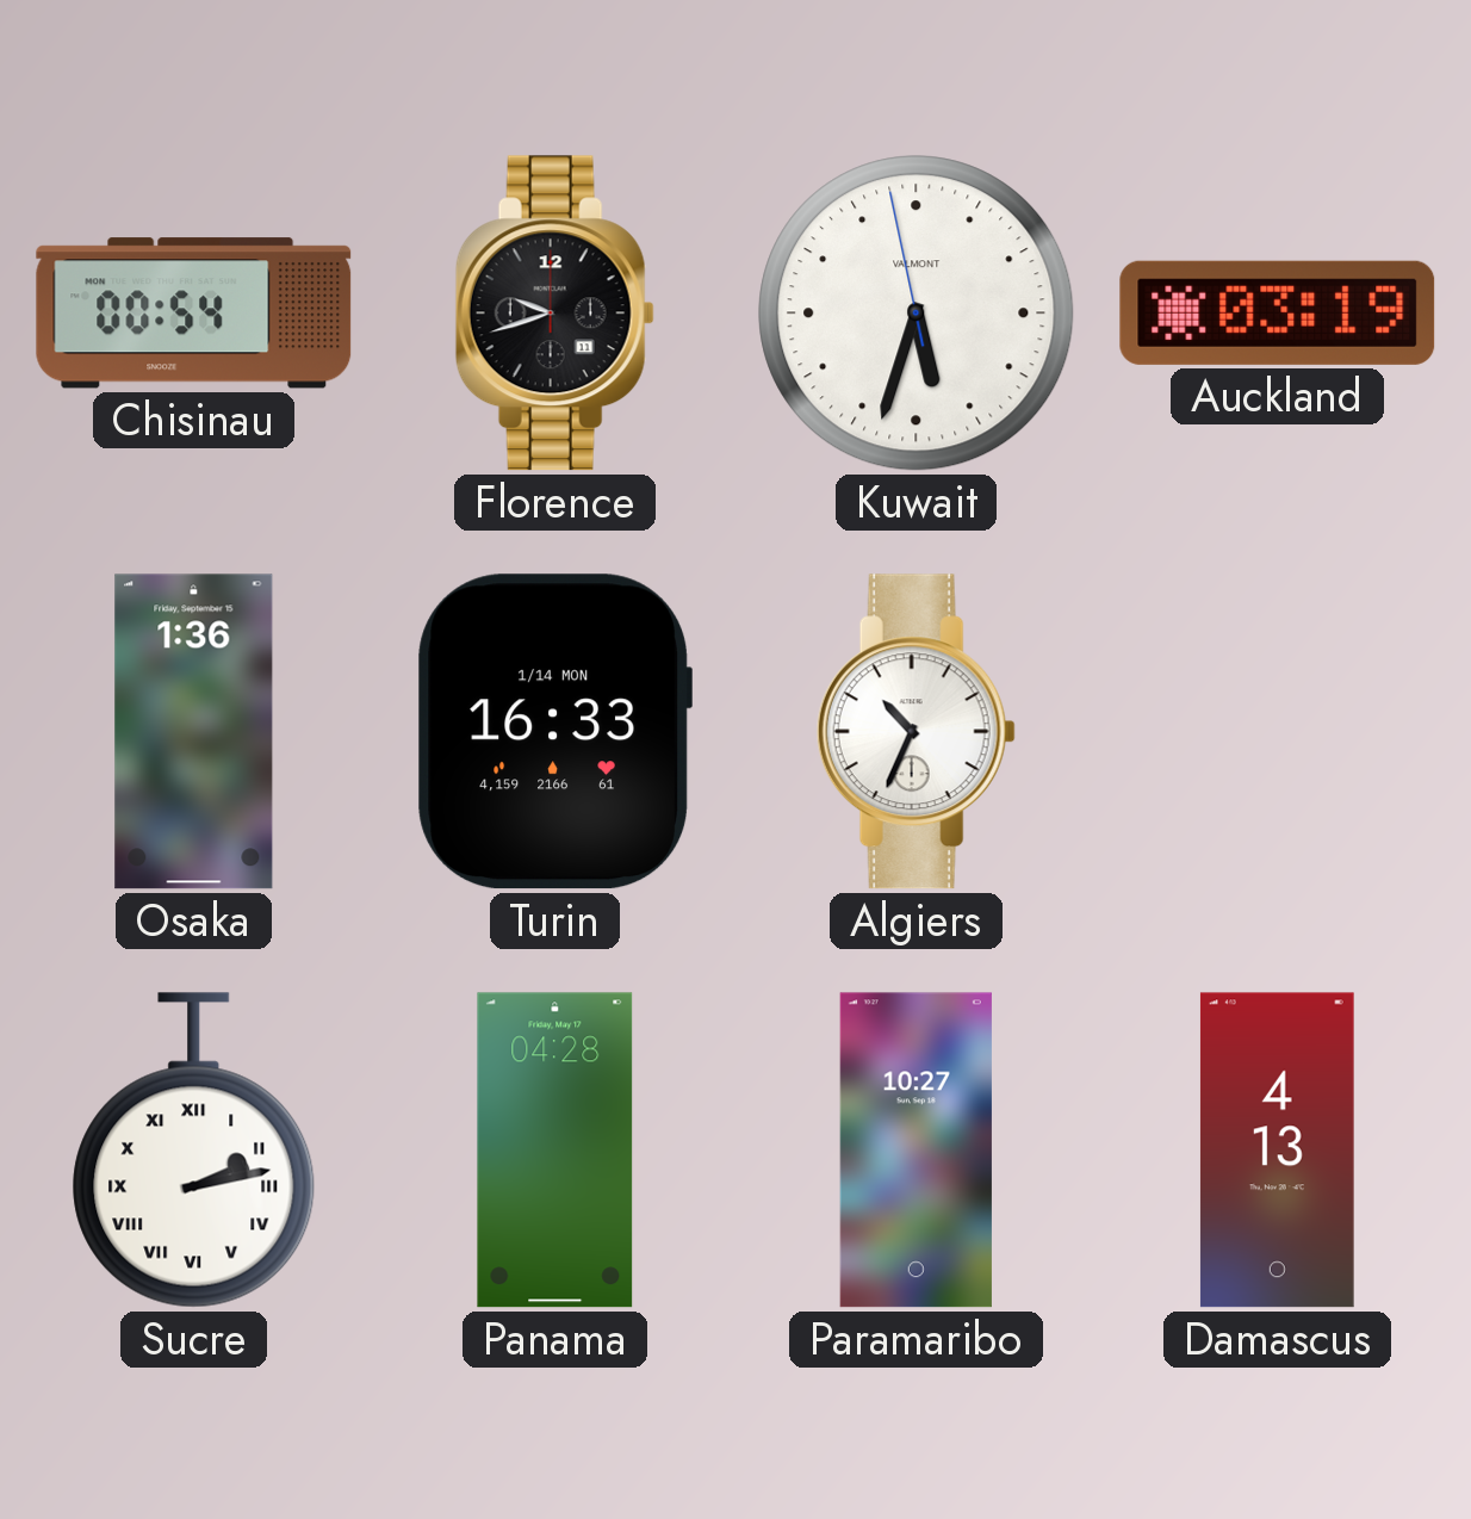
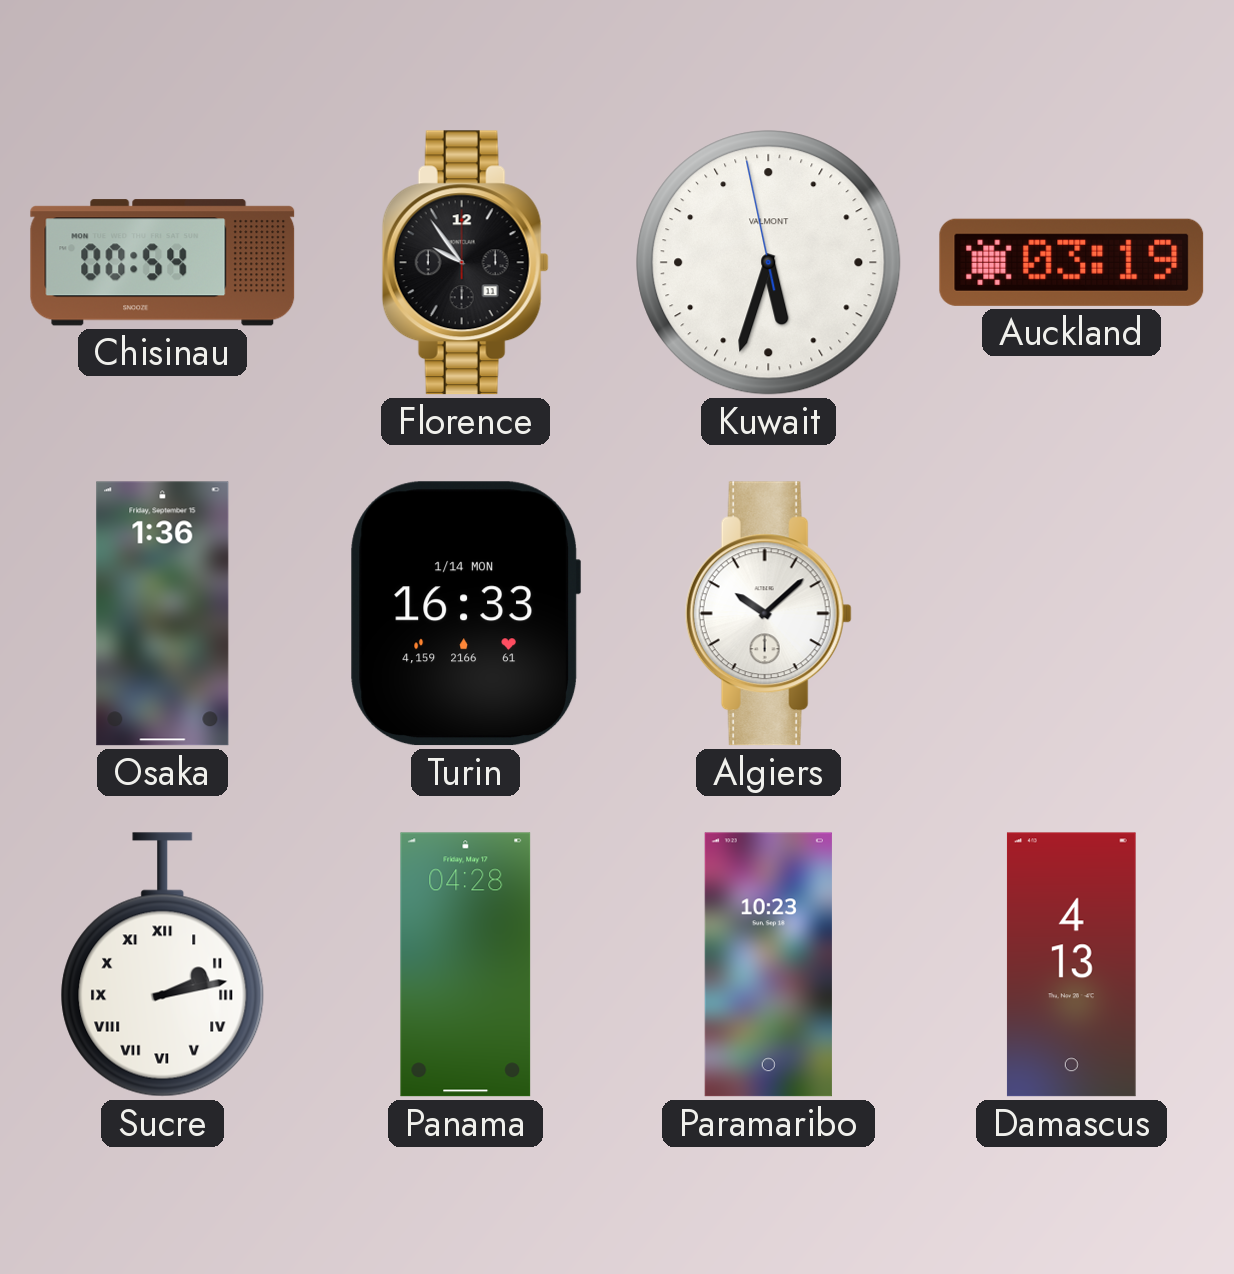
Florence: 9:42 -> 9:54 (465, 263)
Algiers: 10:34 -> 10:08 (768, 614)
Paramaribo: 10:27 -> 10:23 (768, 965)
